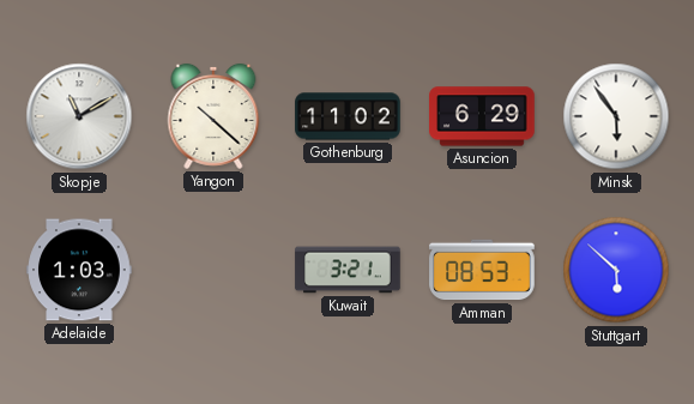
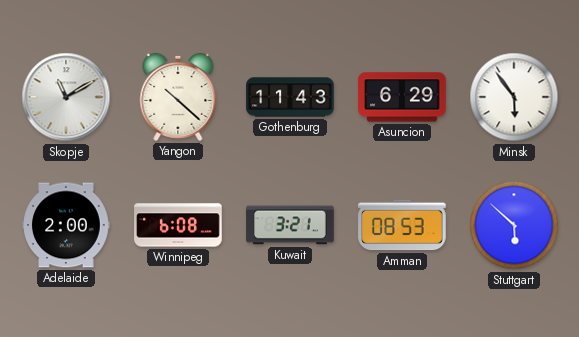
Gothenburg: 11:02 -> 11:43 (290, 97)
Adelaide: 1:03 -> 2:00 (66, 225)
Winnipeg: none -> 6:08 (178, 225)
